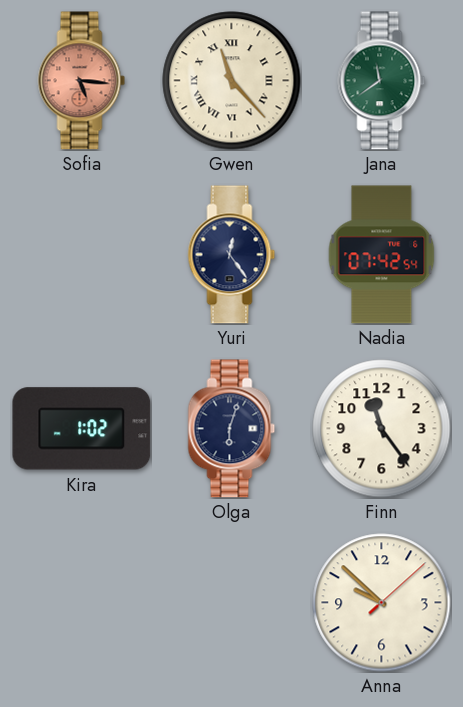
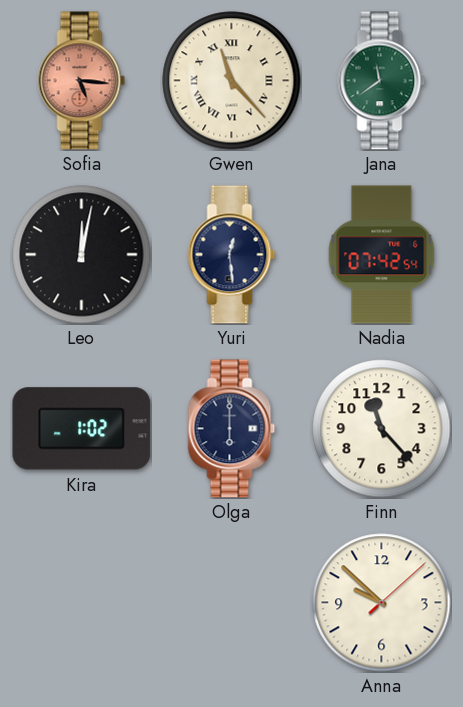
Leo: none -> 12:02 (82, 255)
Yuri: 12:24 -> 12:29 (232, 255)
Olga: 6:03 -> 6:00 (232, 429)
Finn: 11:24 -> 11:23 (382, 429)
